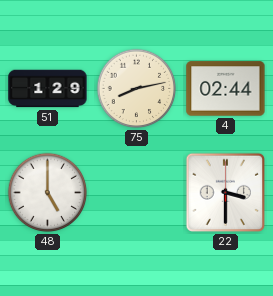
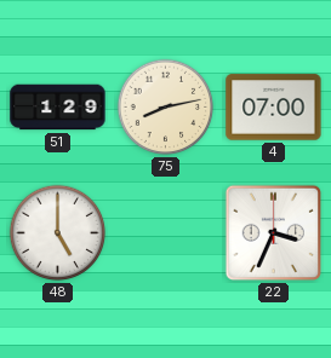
4: 02:44 -> 07:00 (274, 108)
22: 3:30 -> 3:34 (274, 233)
